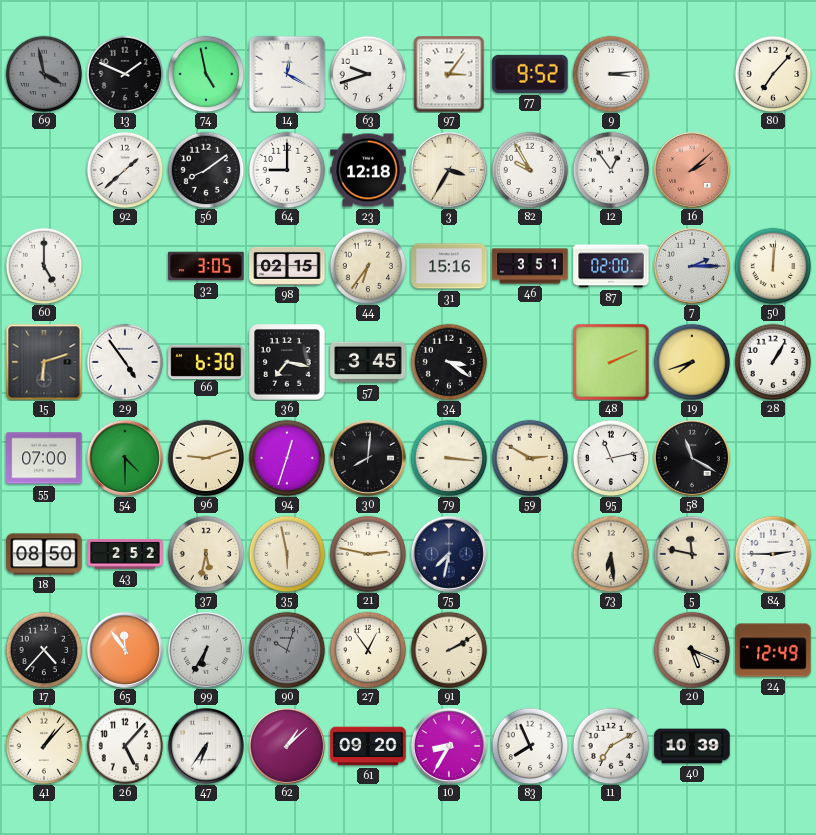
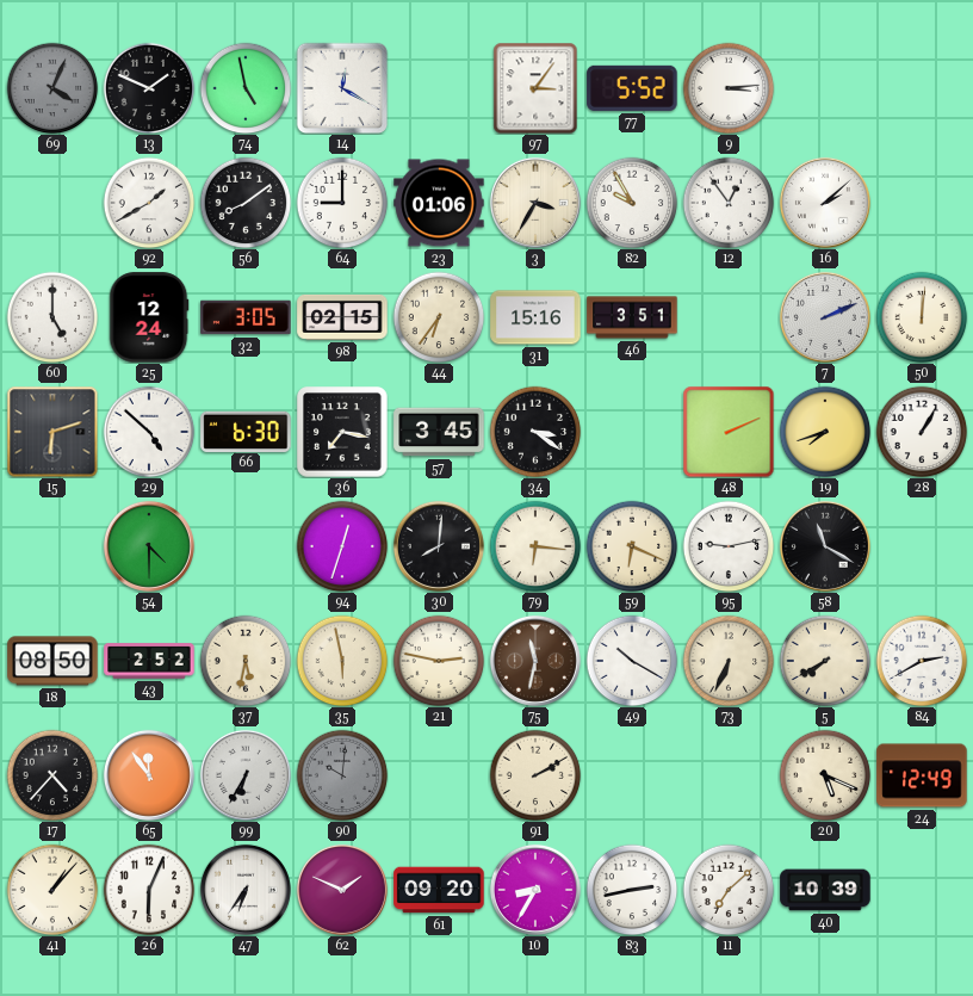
69: 3:58 -> 4:04 (52, 88)
63: 9:42 -> none (368, 74)
77: 9:52 -> 5:52 (632, 88)
80: 7:07 -> none (773, 74)
92: 1:38 -> 1:40 (149, 203)
23: 12:18 -> 01:06 (439, 203)
16 dial: salmon -> white (825, 203)
25: none -> 12:24 (149, 317)
87: 02:00 -> none (611, 266)
7: 2:15 -> 2:11 (825, 317)
29: 4:54 -> 4:52 (149, 432)
55: 07:00 -> none (44, 458)
96: 9:12 -> none (206, 458)
79: 3:16 -> 6:16 (535, 546)
59: 2:50 -> 6:19 (632, 546)
95: 11:13 -> 9:13 (729, 546)
75: 7:32 -> 11:32 (535, 661)
75 dial: navy -> brown (535, 661)
49: none -> 10:20 (632, 661)
73: 6:29 -> 6:34 (729, 661)
5: 11:47 -> 7:40 (825, 661)
84: 2:45 -> 2:40 (922, 661)
90: 10:03 -> 10:01 (342, 775)
27: 12:54 -> none (368, 650)
26: 5:07 -> 6:04 (149, 890)
62: 1:08 -> 1:49 (342, 890)
83: 7:56 -> 2:43 (632, 890)
11: 7:10 -> 7:08 (729, 890)
